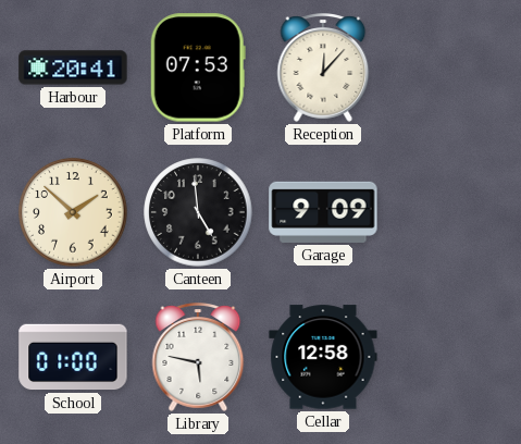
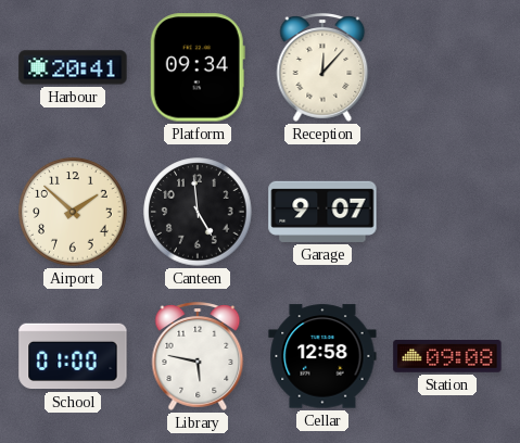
Platform: 07:53 -> 09:34 (198, 67)
Garage: 9:09 -> 9:07 (322, 212)
Station: none -> 09:08 (447, 357)
